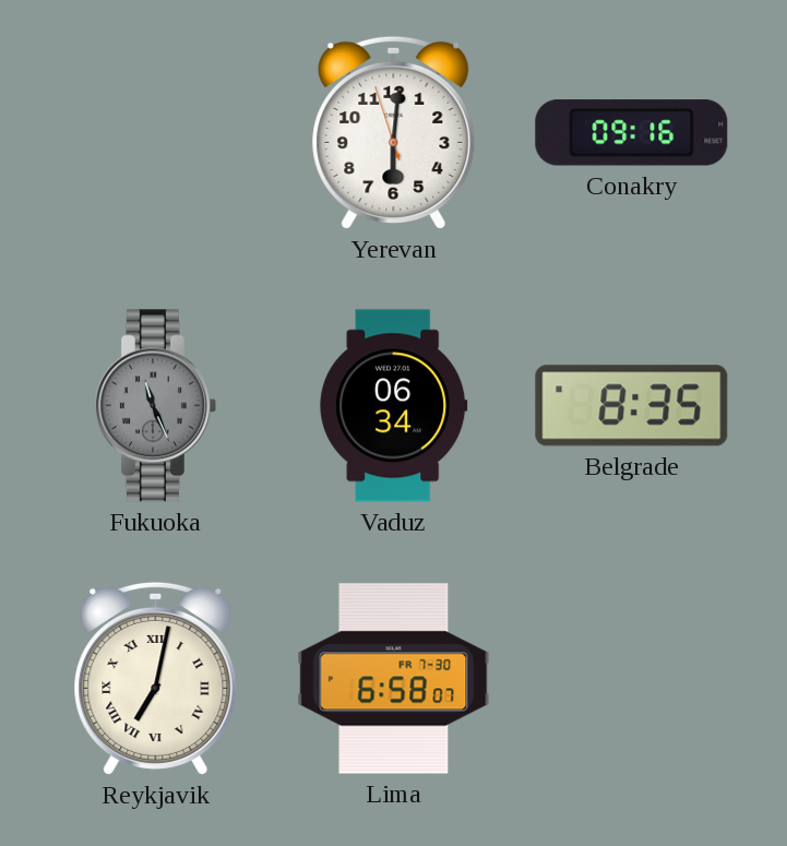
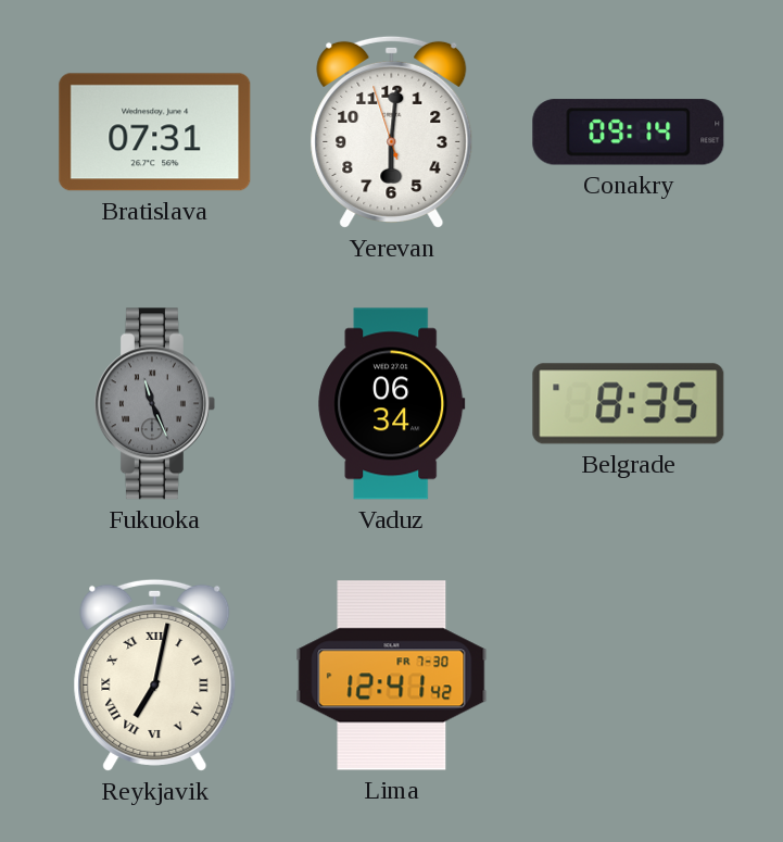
Bratislava: none -> 07:31 (155, 133)
Conakry: 09:16 -> 09:14 (629, 133)
Lima: 6:58 -> 12:41 (392, 676)
